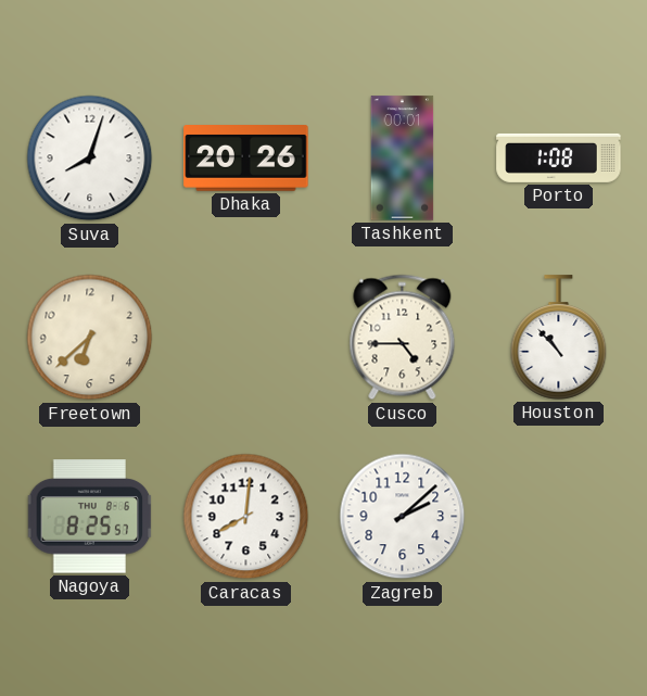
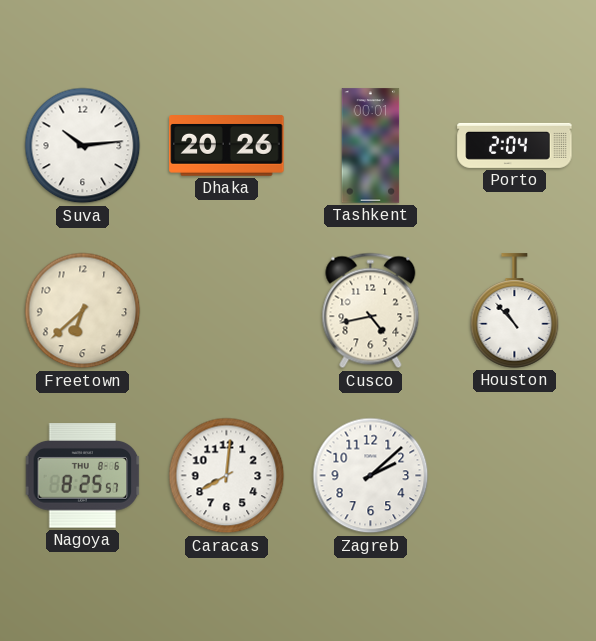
Suva: 8:03 -> 10:14 (83, 146)
Porto: 1:08 -> 2:04 (515, 145)
Cusco: 4:45 -> 4:43 (371, 311)
